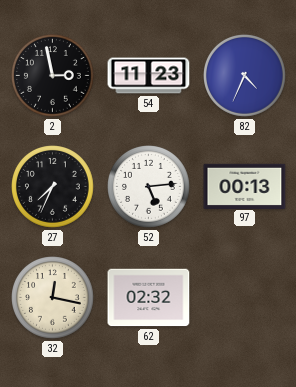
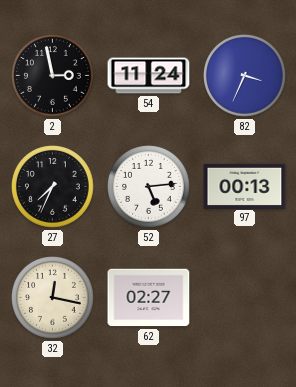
54: 11:23 -> 11:24 (149, 76)
82: 4:34 -> 3:34 (245, 76)
62: 02:32 -> 02:27 (149, 298)
